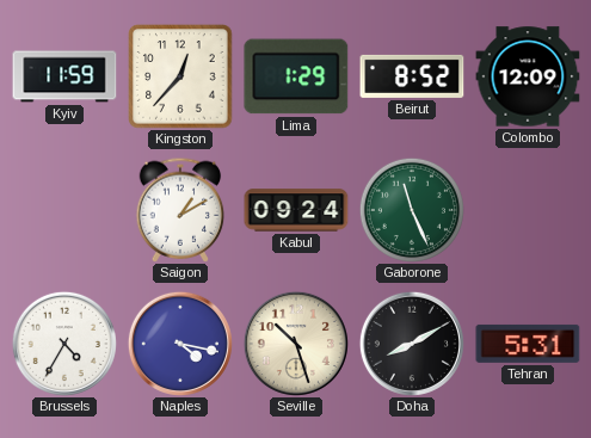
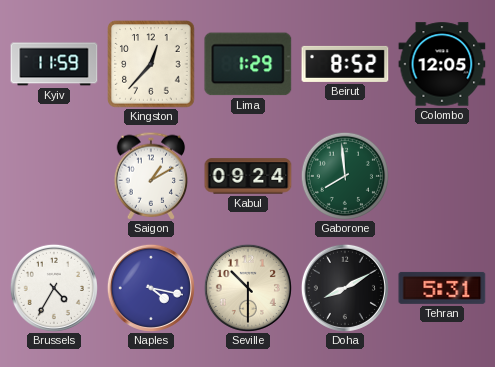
Colombo: 12:09 -> 12:05 (442, 64)
Gaborone: 11:26 -> 7:59 (345, 176)
Seville: 10:27 -> 10:30 (248, 288)
